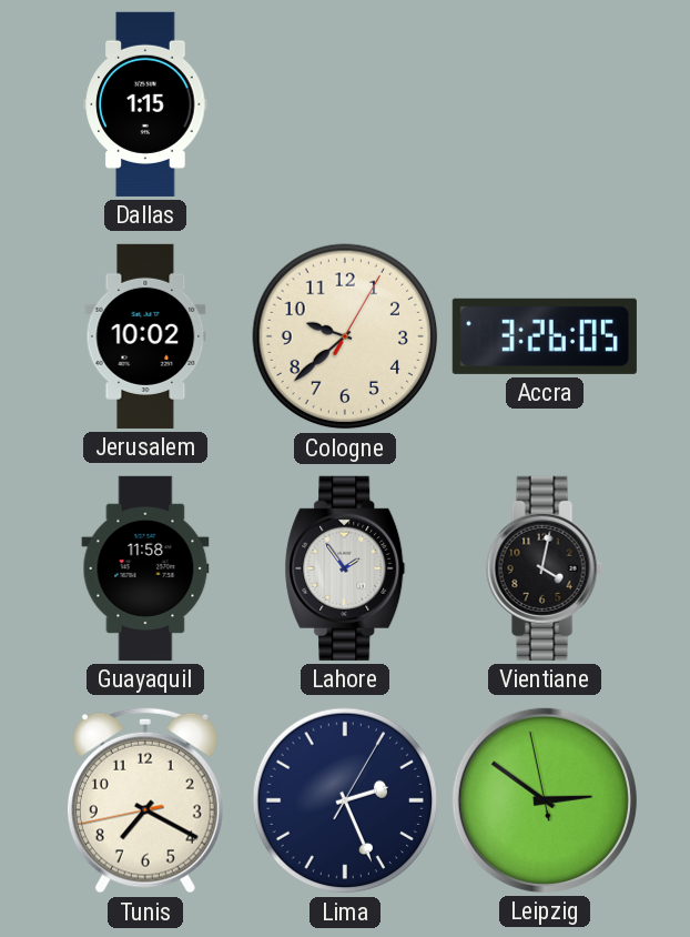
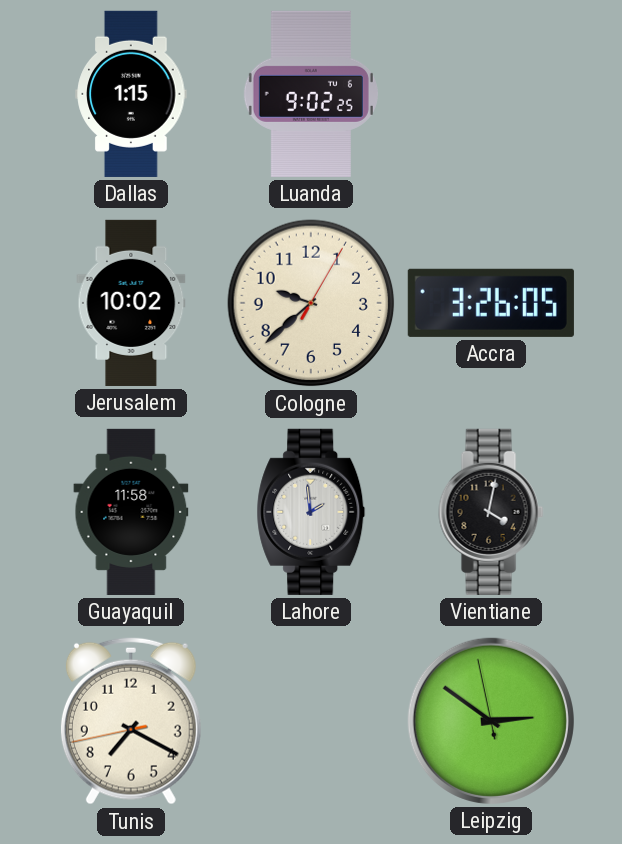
Luanda: none -> 9:02 (311, 94)
Lahore: 1:54 -> 1:59 (311, 512)
Lima: 2:26 -> none (345, 800)
